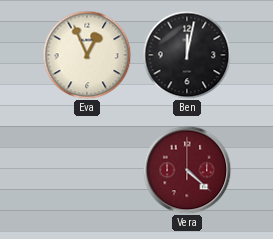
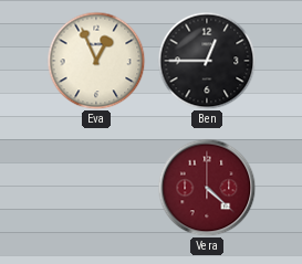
Ben: 12:02 -> 12:45 (207, 61)
